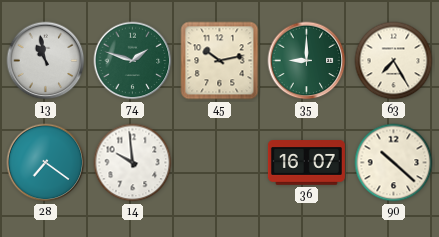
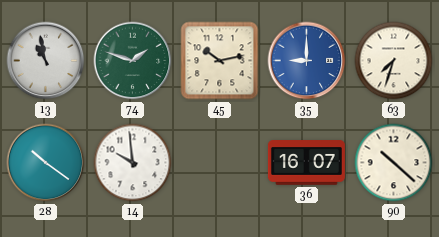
35 dial: green -> blue (307, 61)
63: 7:25 -> 7:33 (394, 61)
28: 7:21 -> 10:21 (46, 163)
